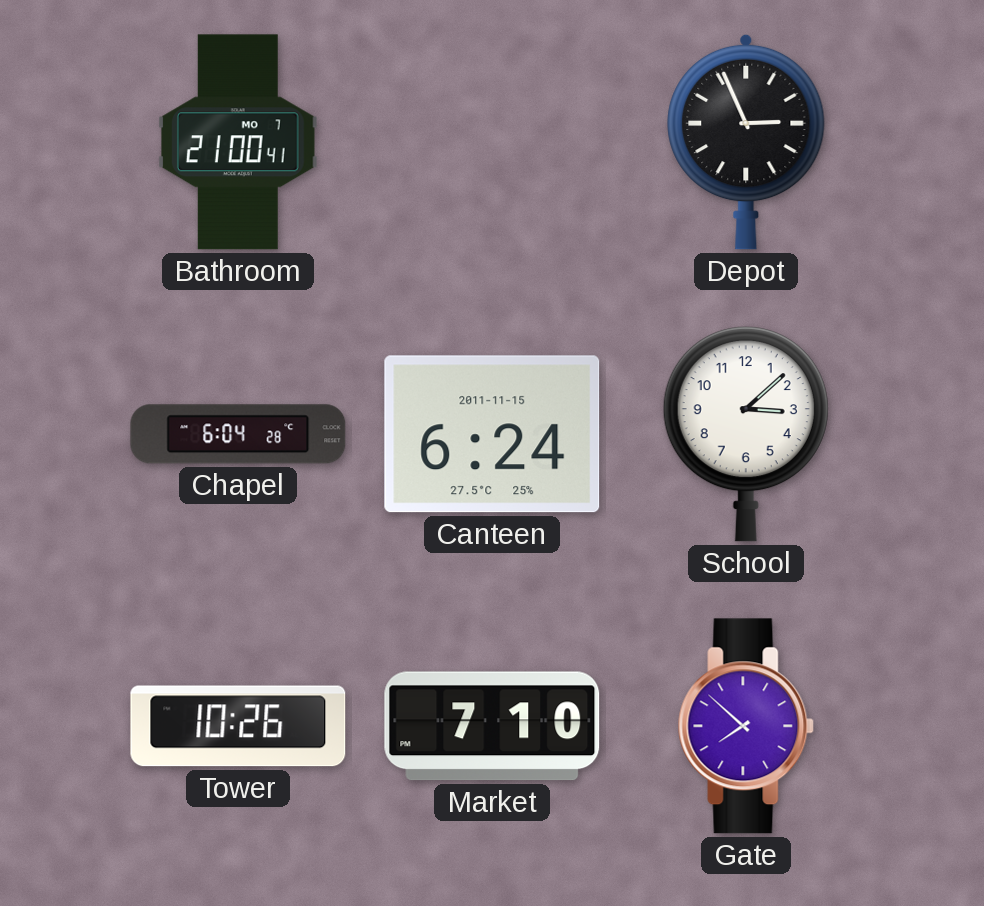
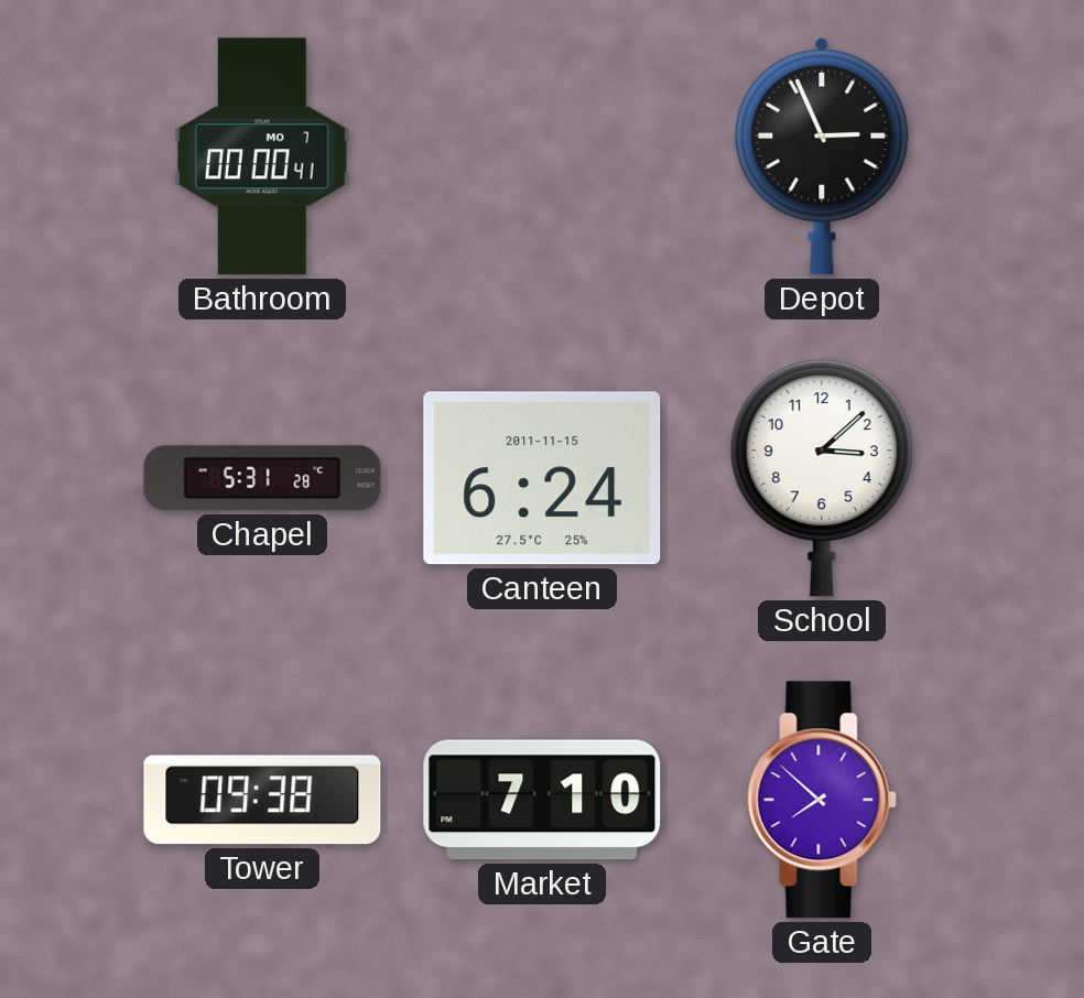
Bathroom: 21:00 -> 00:00 (262, 156)
Chapel: 6:04 -> 5:31 (262, 478)
Tower: 10:26 -> 09:38 (262, 800)
